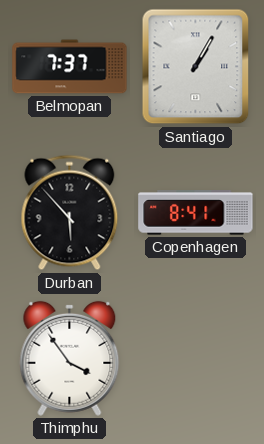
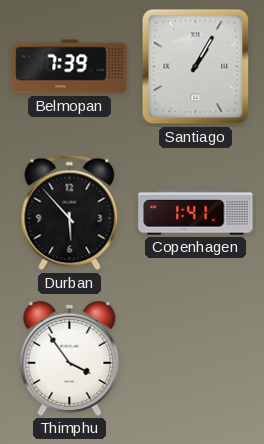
Belmopan: 7:37 -> 7:39 (70, 67)
Copenhagen: 8:41 -> 1:41 (196, 213)
